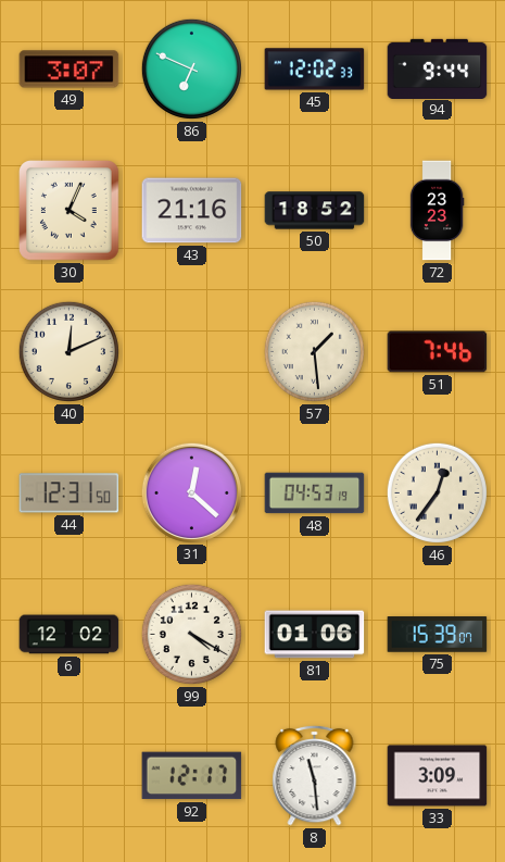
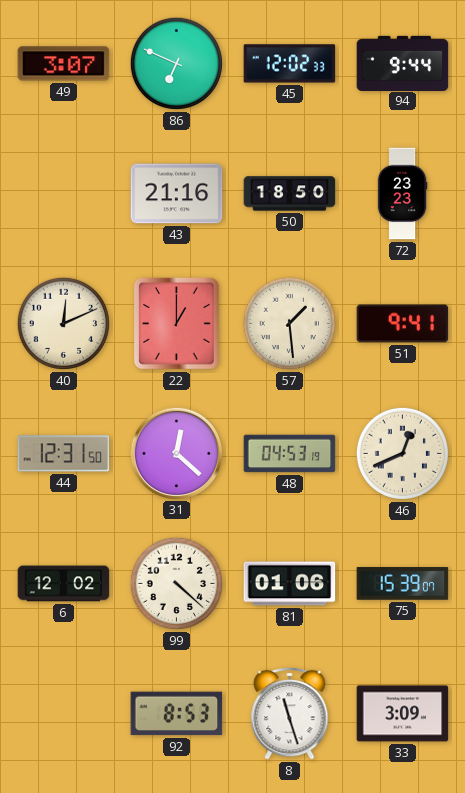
30: 4:04 -> none (70, 211)
50: 18:52 -> 18:50 (290, 194)
22: none -> 1:00 (176, 324)
51: 7:46 -> 9:41 (403, 324)
46: 12:36 -> 12:41 (402, 453)
99: 4:20 -> 4:22 (176, 583)
92: 12:17 -> 8:53 (177, 714)
8: 11:29 -> 11:27 (290, 713)
